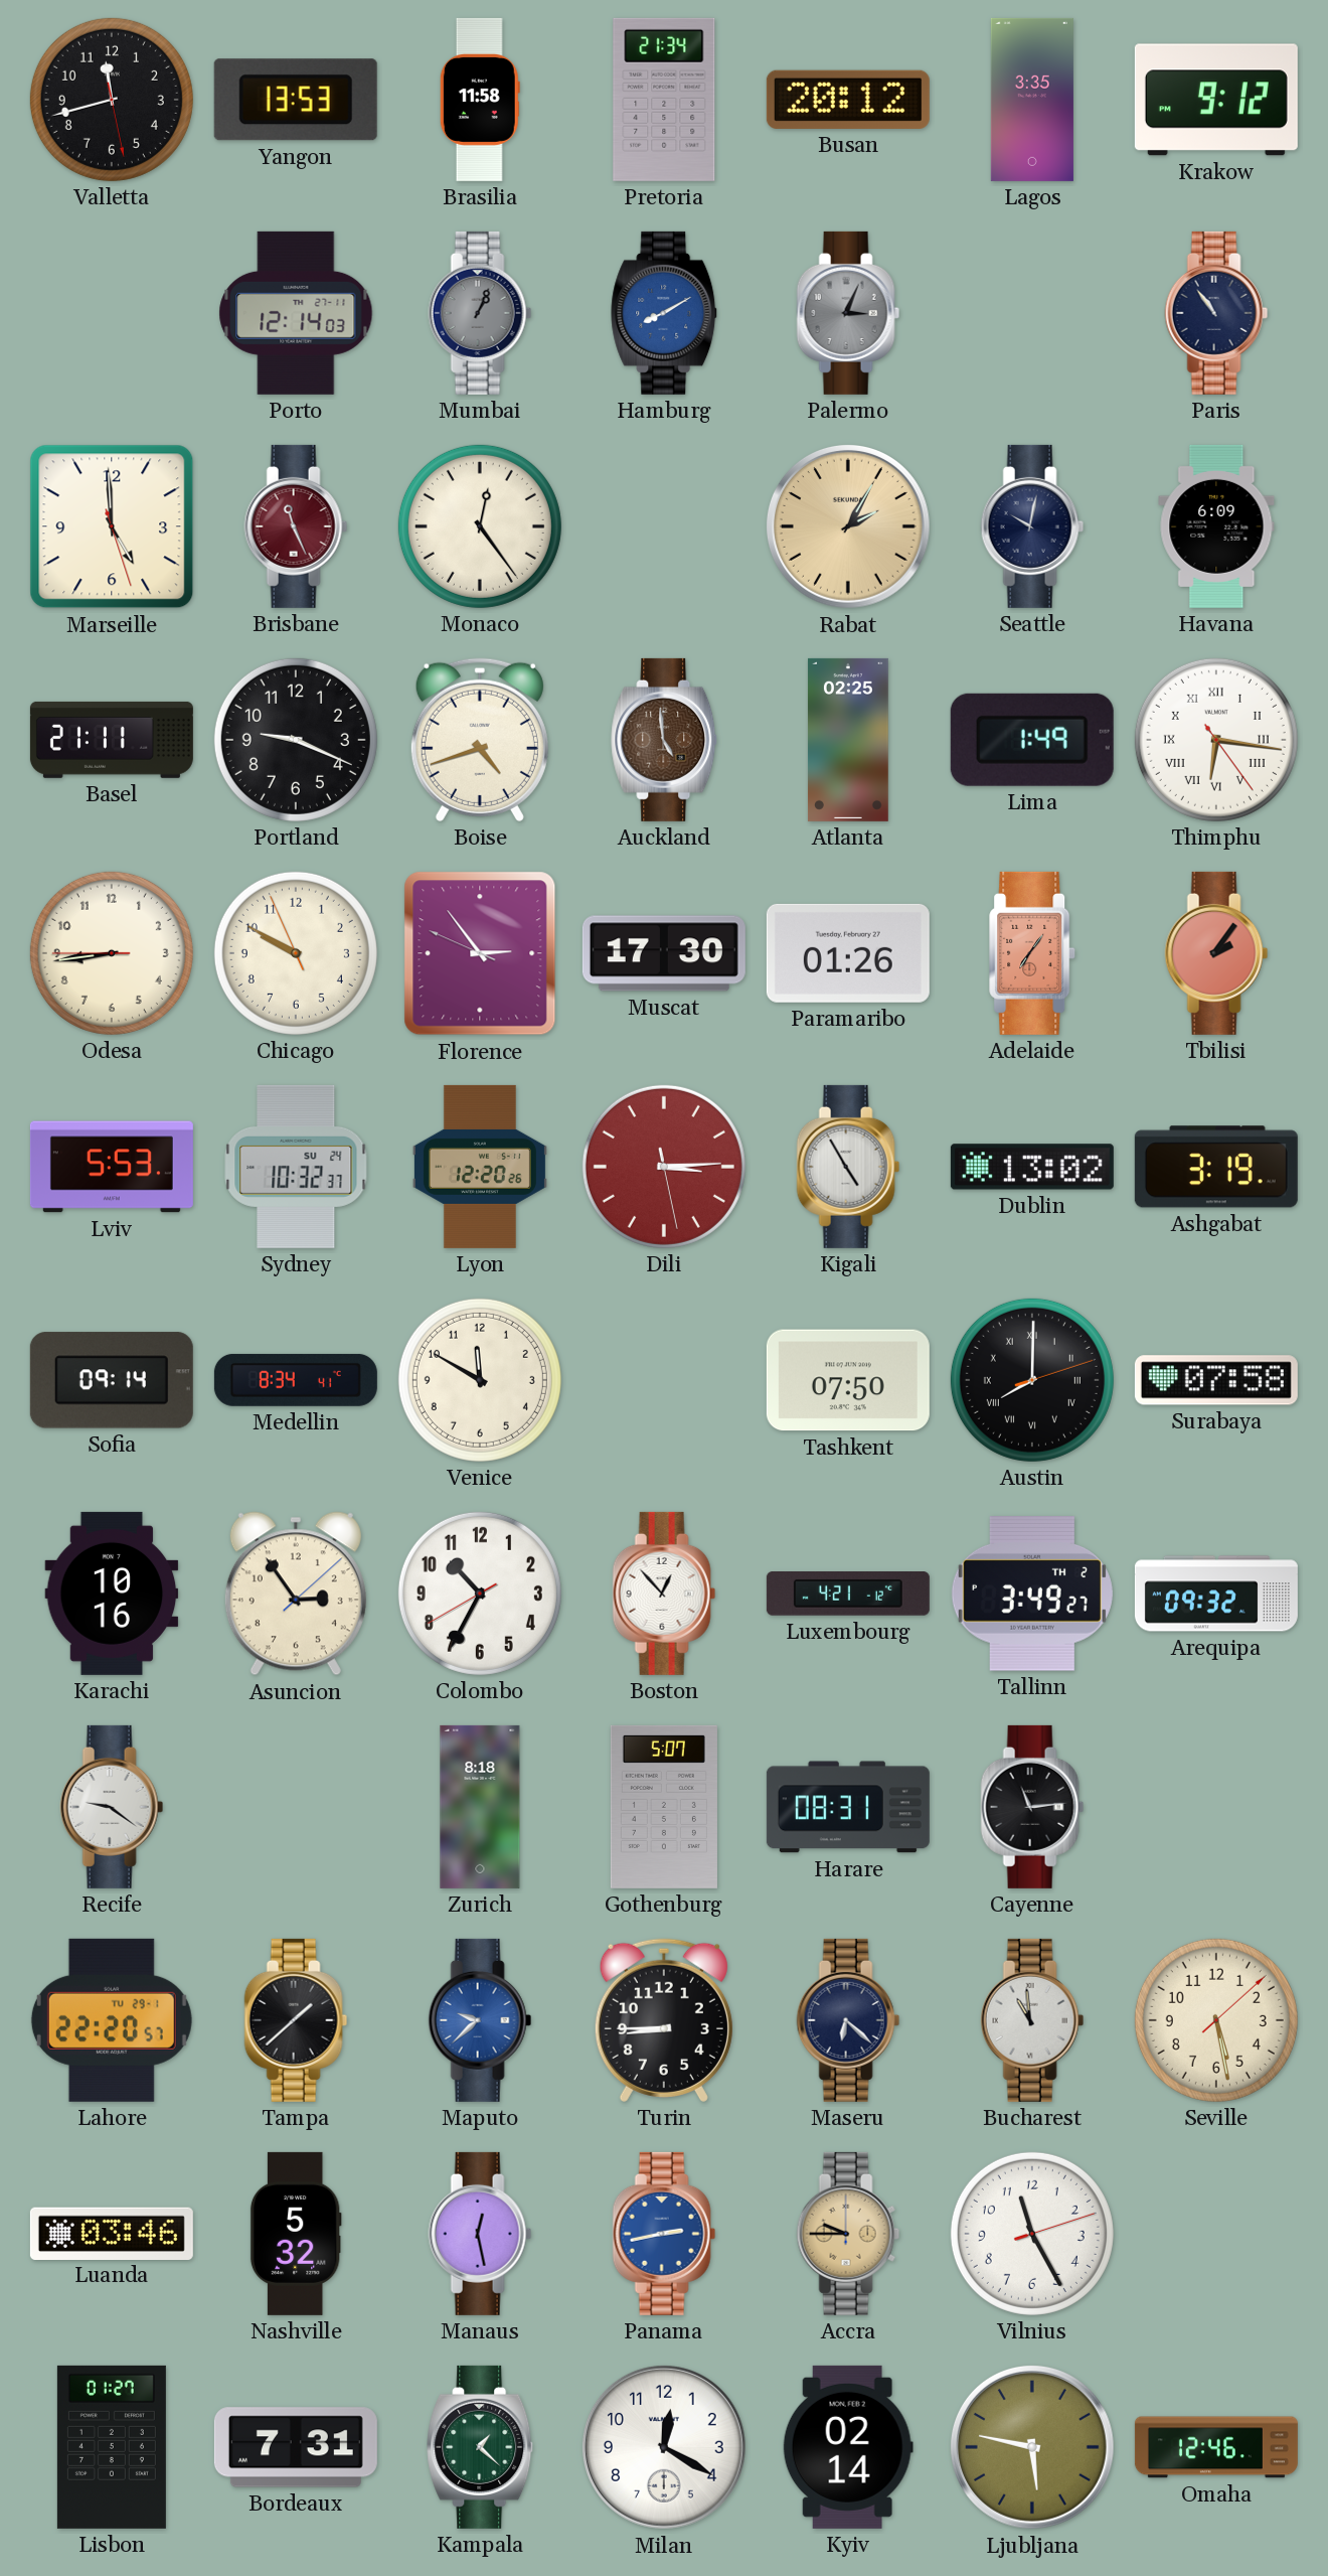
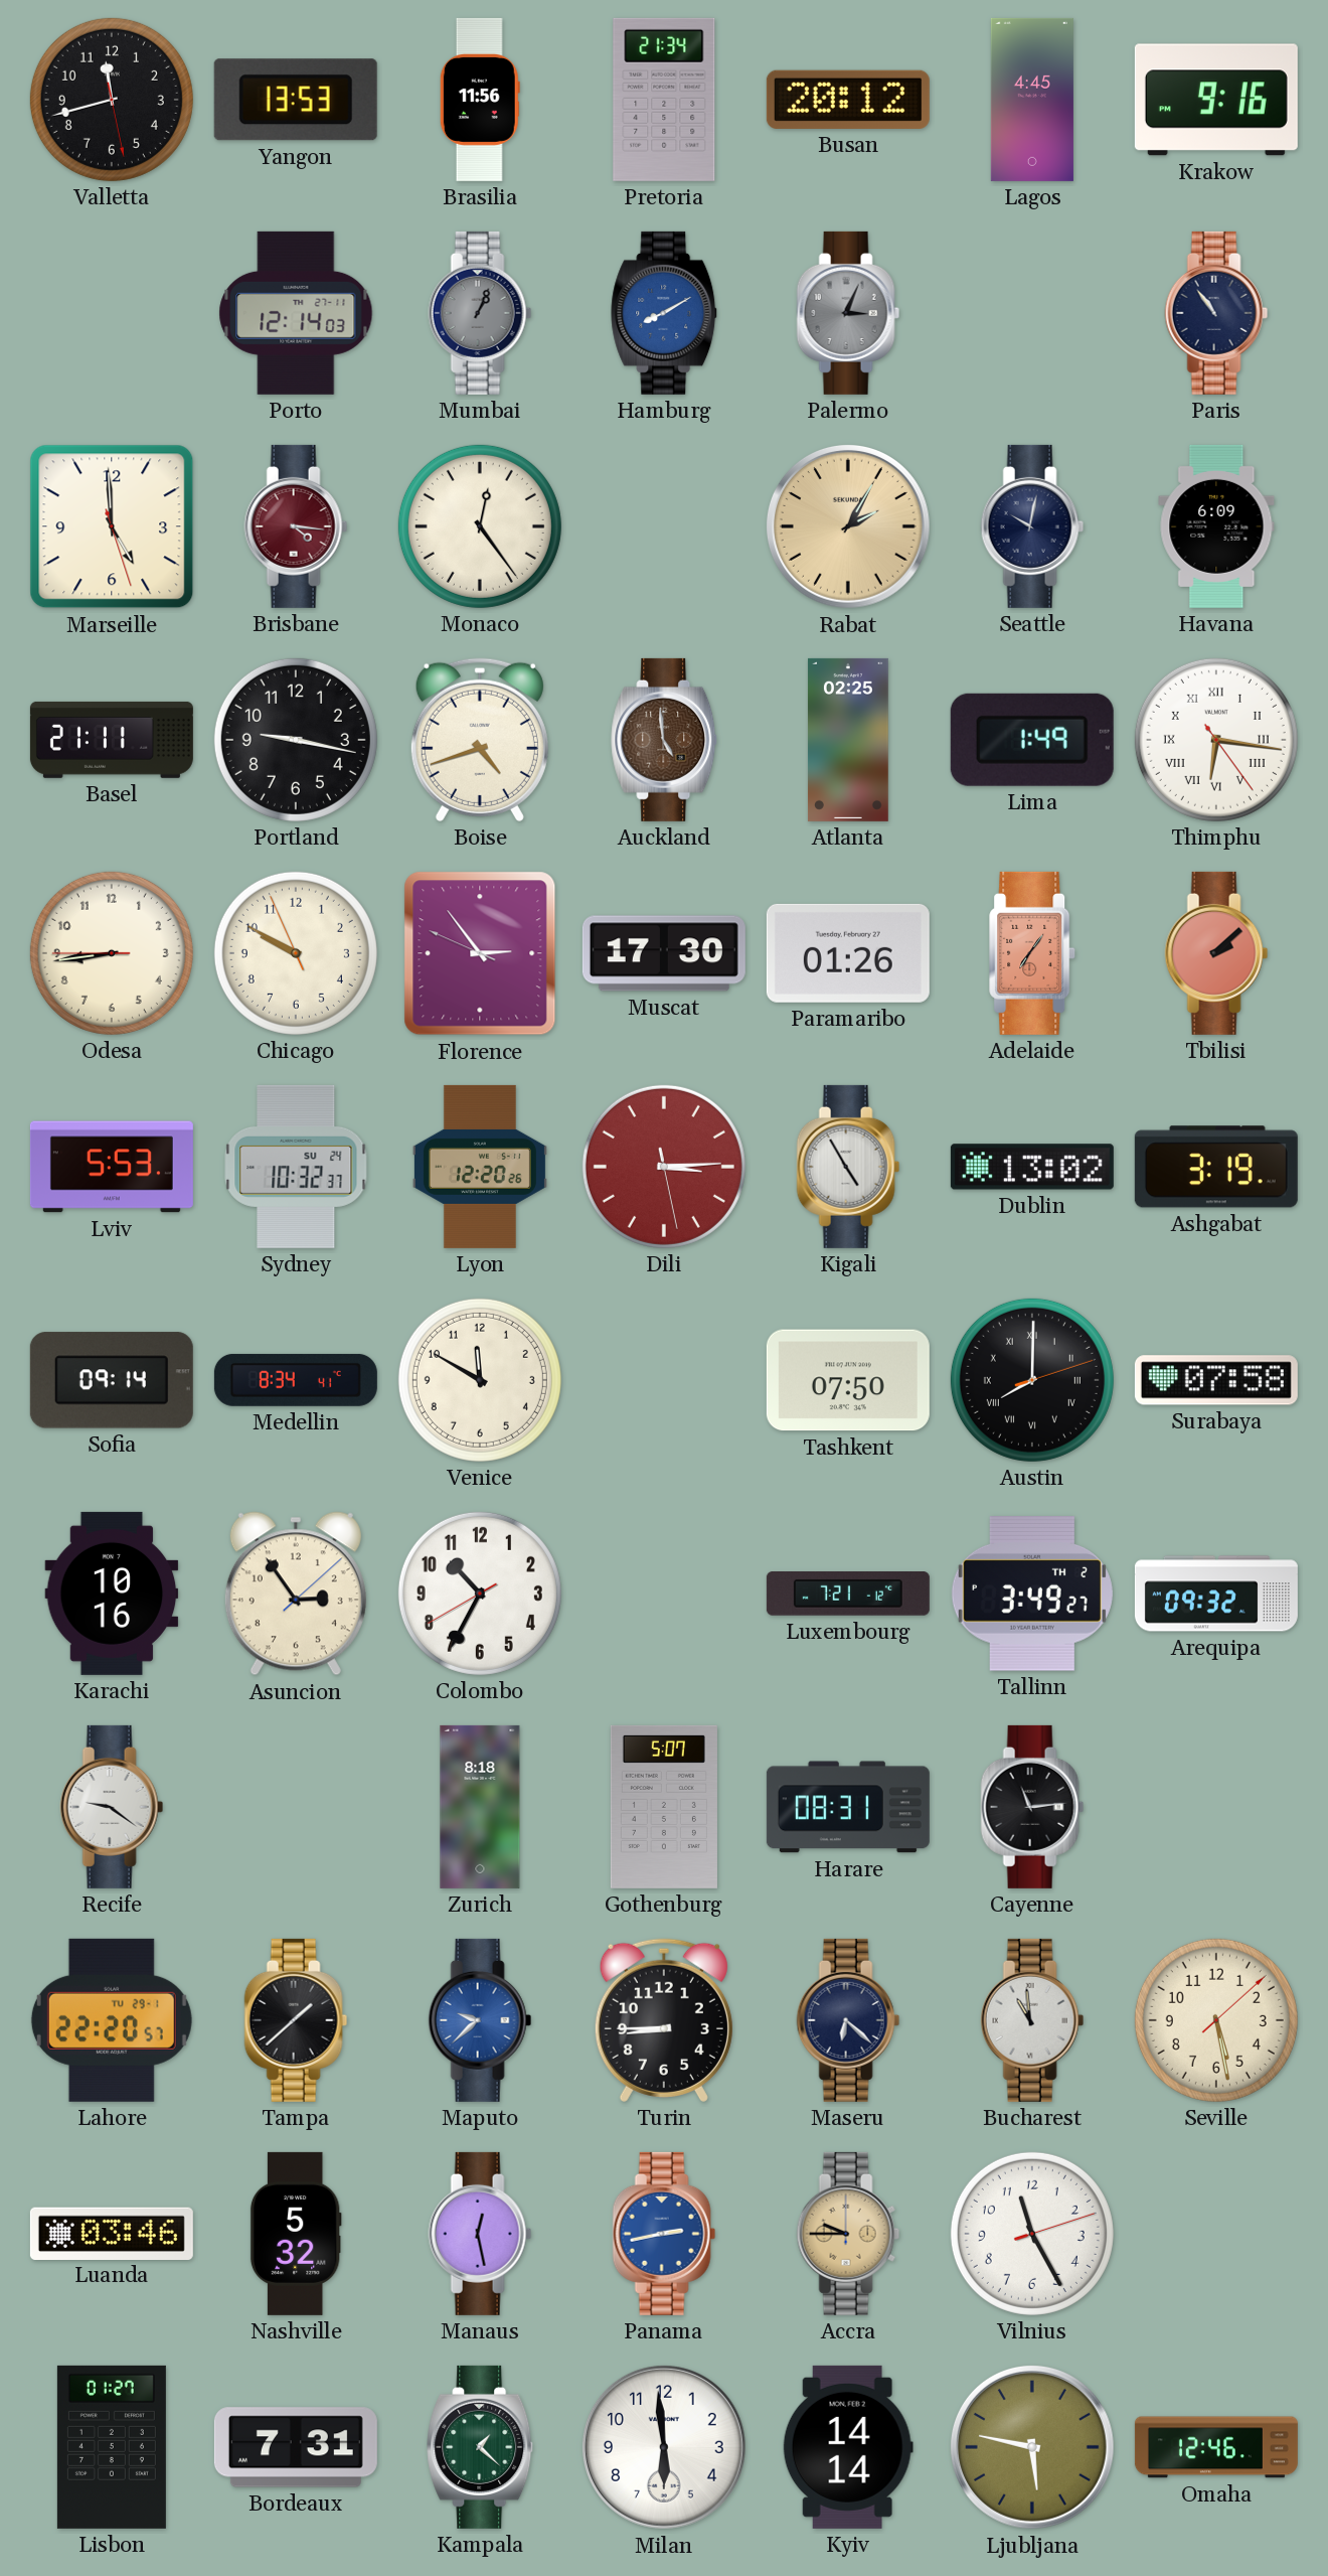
Brasilia: 11:58 -> 11:56 (480, 100)
Lagos: 3:35 -> 4:45 (1032, 100)
Krakow: 9:12 -> 9:16 (1216, 100)
Brisbane: 11:26 -> 4:16 (296, 526)
Portland: 9:19 -> 9:17 (296, 740)
Tbilisi: 2:06 -> 2:08 (1216, 953)
Boston: 12:53 -> none (664, 1594)
Luxembourg: 4:21 -> 7:21 (848, 1594)
Milan: 12:20 -> 5:59 (665, 2448)
Kyiv: 02:14 -> 14:14 (848, 2447)
